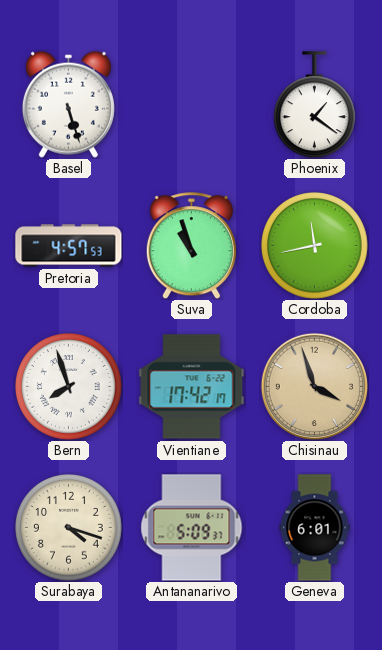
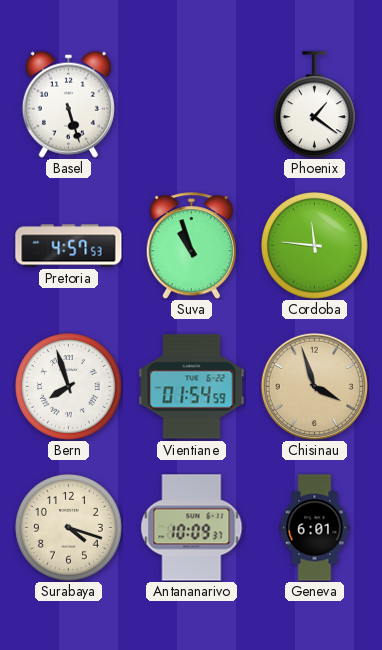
Cordoba: 11:43 -> 11:46 (315, 246)
Vientiane: 17:42 -> 01:54 (192, 387)
Antananarivo: 5:09 -> 10:09 (192, 528)
